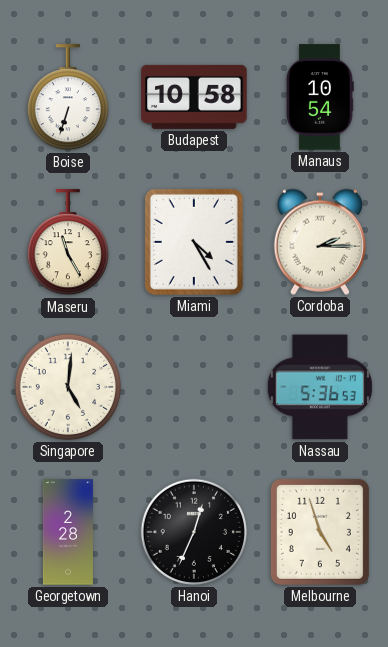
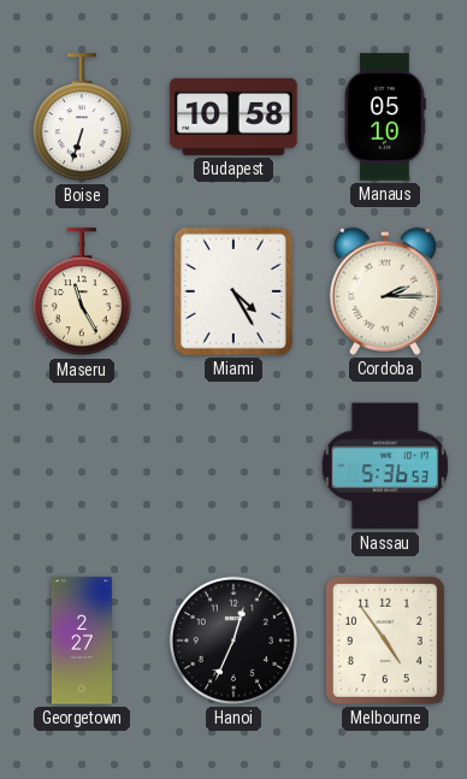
Manaus: 10:54 -> 05:10 (385, 117)
Singapore: 5:01 -> none (68, 387)
Georgetown: 2:28 -> 2:27 (82, 641)
Melbourne: 4:57 -> 4:54 (385, 641)
